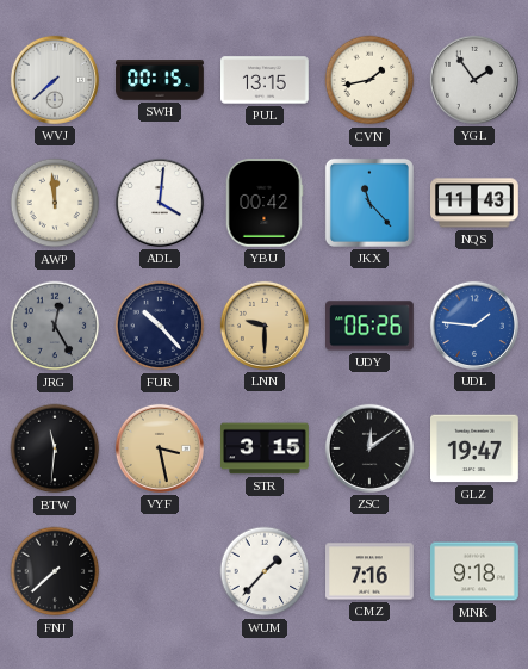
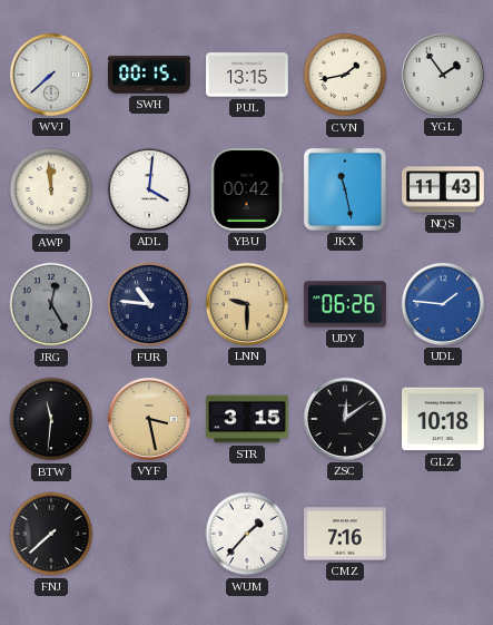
JKX: 11:23 -> 11:28 (345, 189)
FUR: 10:23 -> 10:46 (149, 304)
GLZ: 19:47 -> 10:18 (444, 419)
MNK: 9:18 -> none (476, 571)
